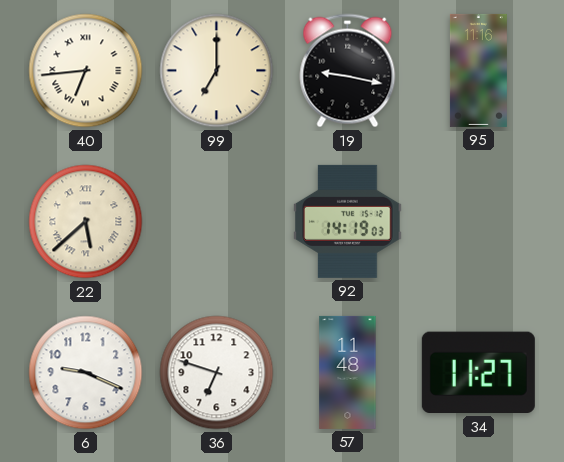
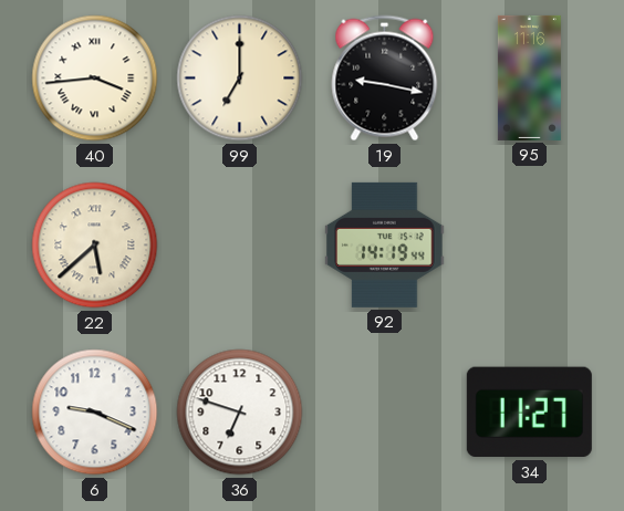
40: 6:44 -> 3:44 (95, 79)
92: 14:19:03 -> 14:19:44 (385, 244)
57: 11:48 -> none (348, 372)
